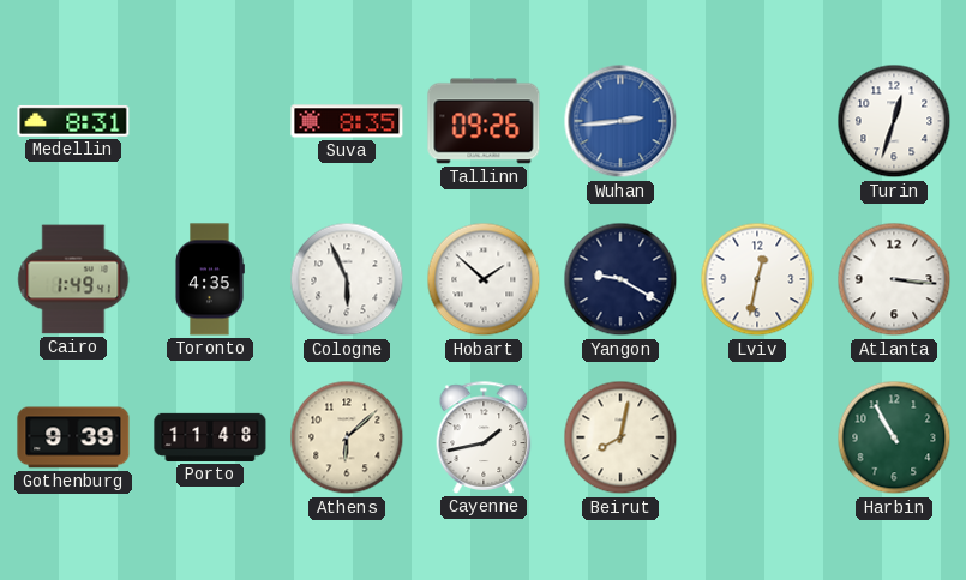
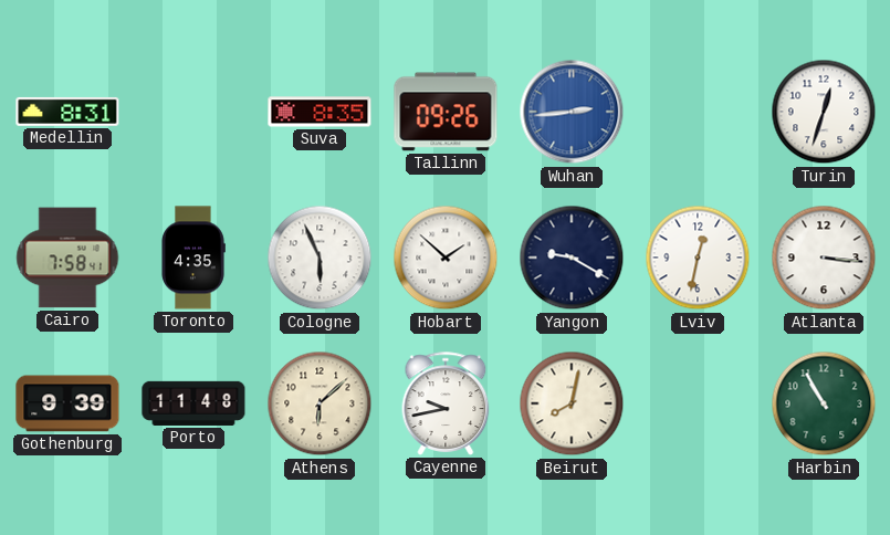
Cairo: 1:49 -> 7:58 (67, 258)
Cayenne: 1:43 -> 9:43 (446, 403)
